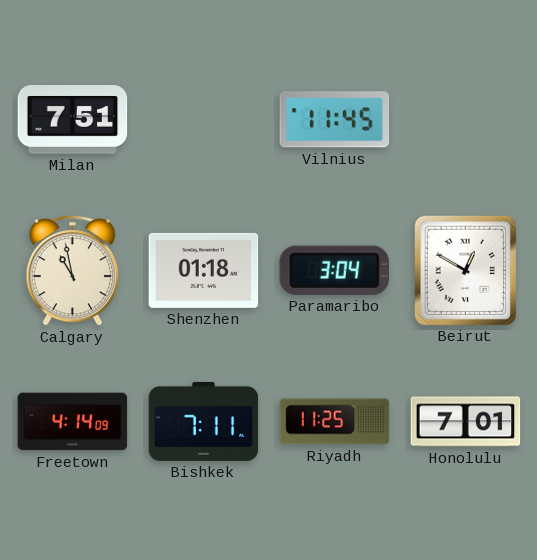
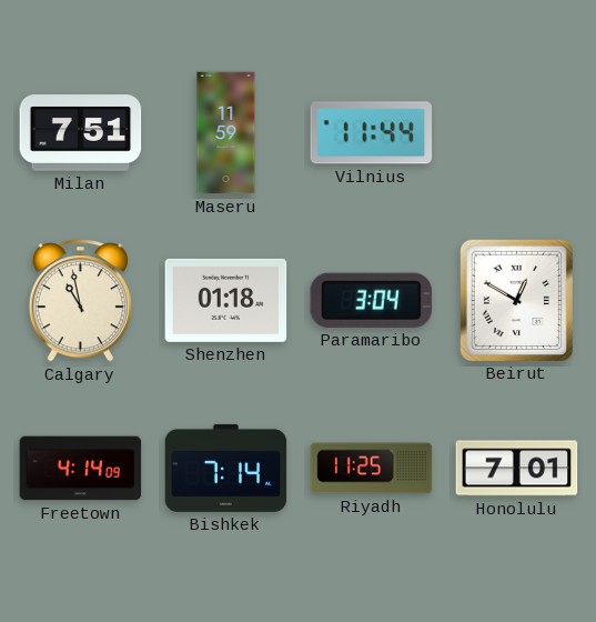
Maseru: none -> 11:59 (226, 133)
Vilnius: 11:45 -> 11:44 (372, 133)
Bishkek: 7:11 -> 7:14 (226, 468)
